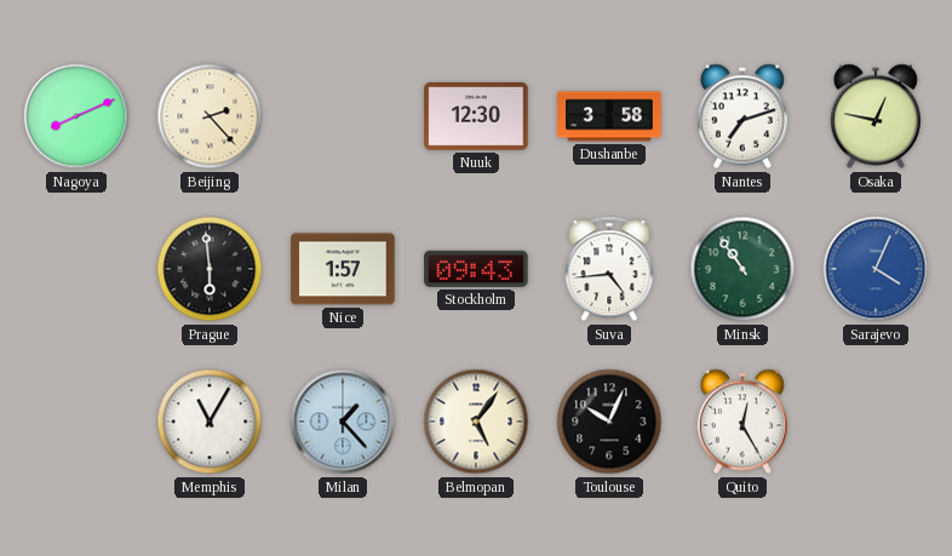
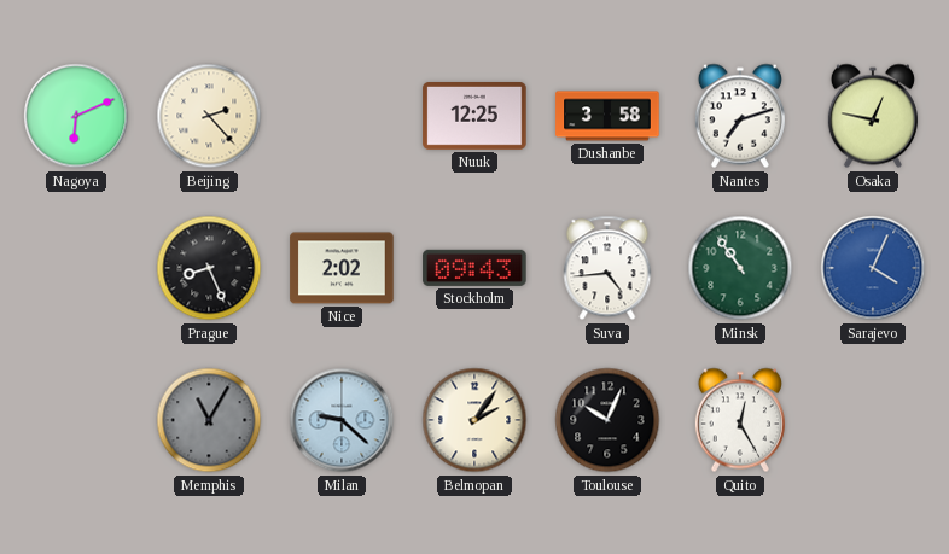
Nagoya: 8:11 -> 6:11 (76, 116)
Nuuk: 12:30 -> 12:25 (474, 117)
Prague: 5:59 -> 8:26 (209, 268)
Nice: 1:57 -> 2:02 (342, 268)
Memphis dial: white -> grey (209, 420)
Milan: 1:23 -> 9:22 (342, 420)
Belmopan: 5:06 -> 2:06 (474, 420)
